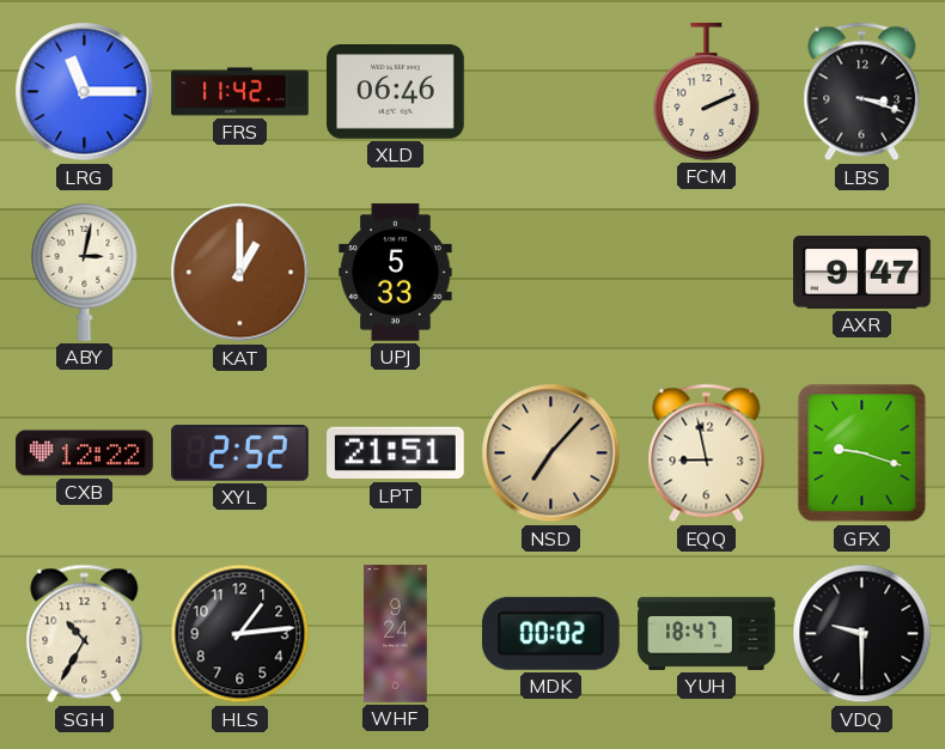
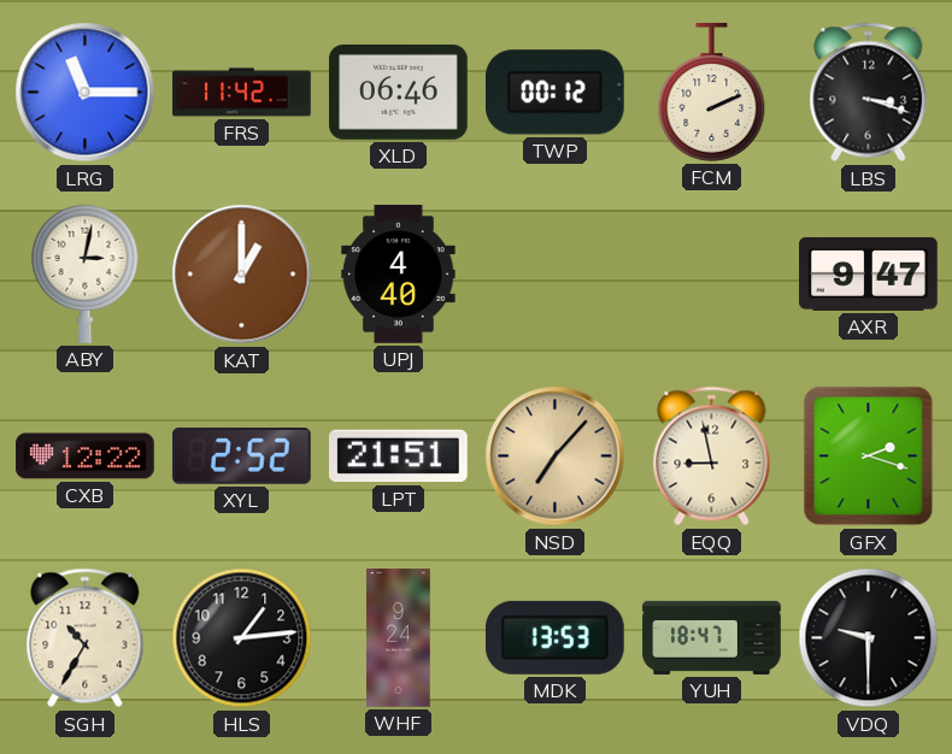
TWP: none -> 00:12 (554, 93)
UPJ: 5:33 -> 4:40 (399, 275)
GFX: 9:18 -> 2:18 (869, 456)
MDK: 00:02 -> 13:53 (554, 637)
